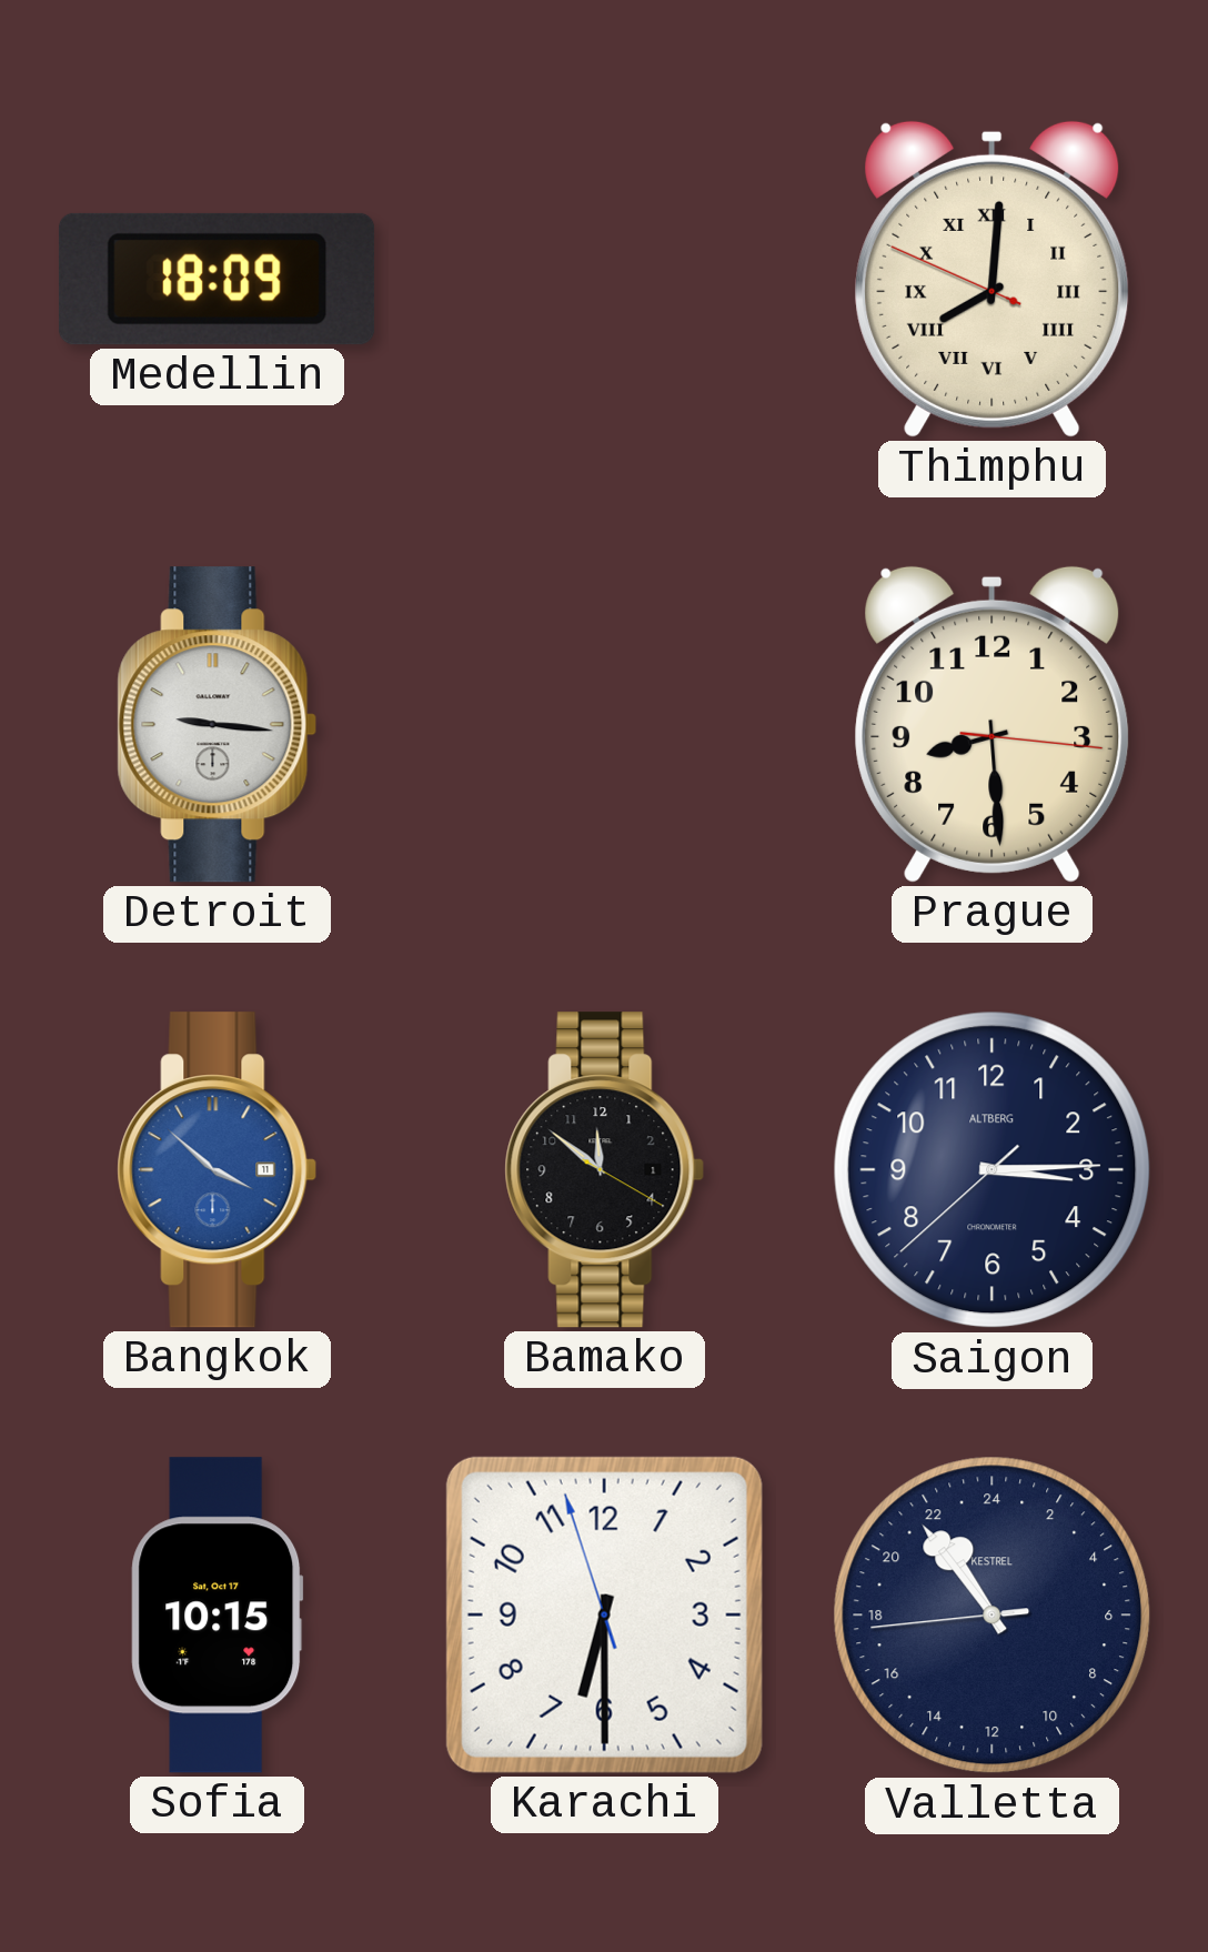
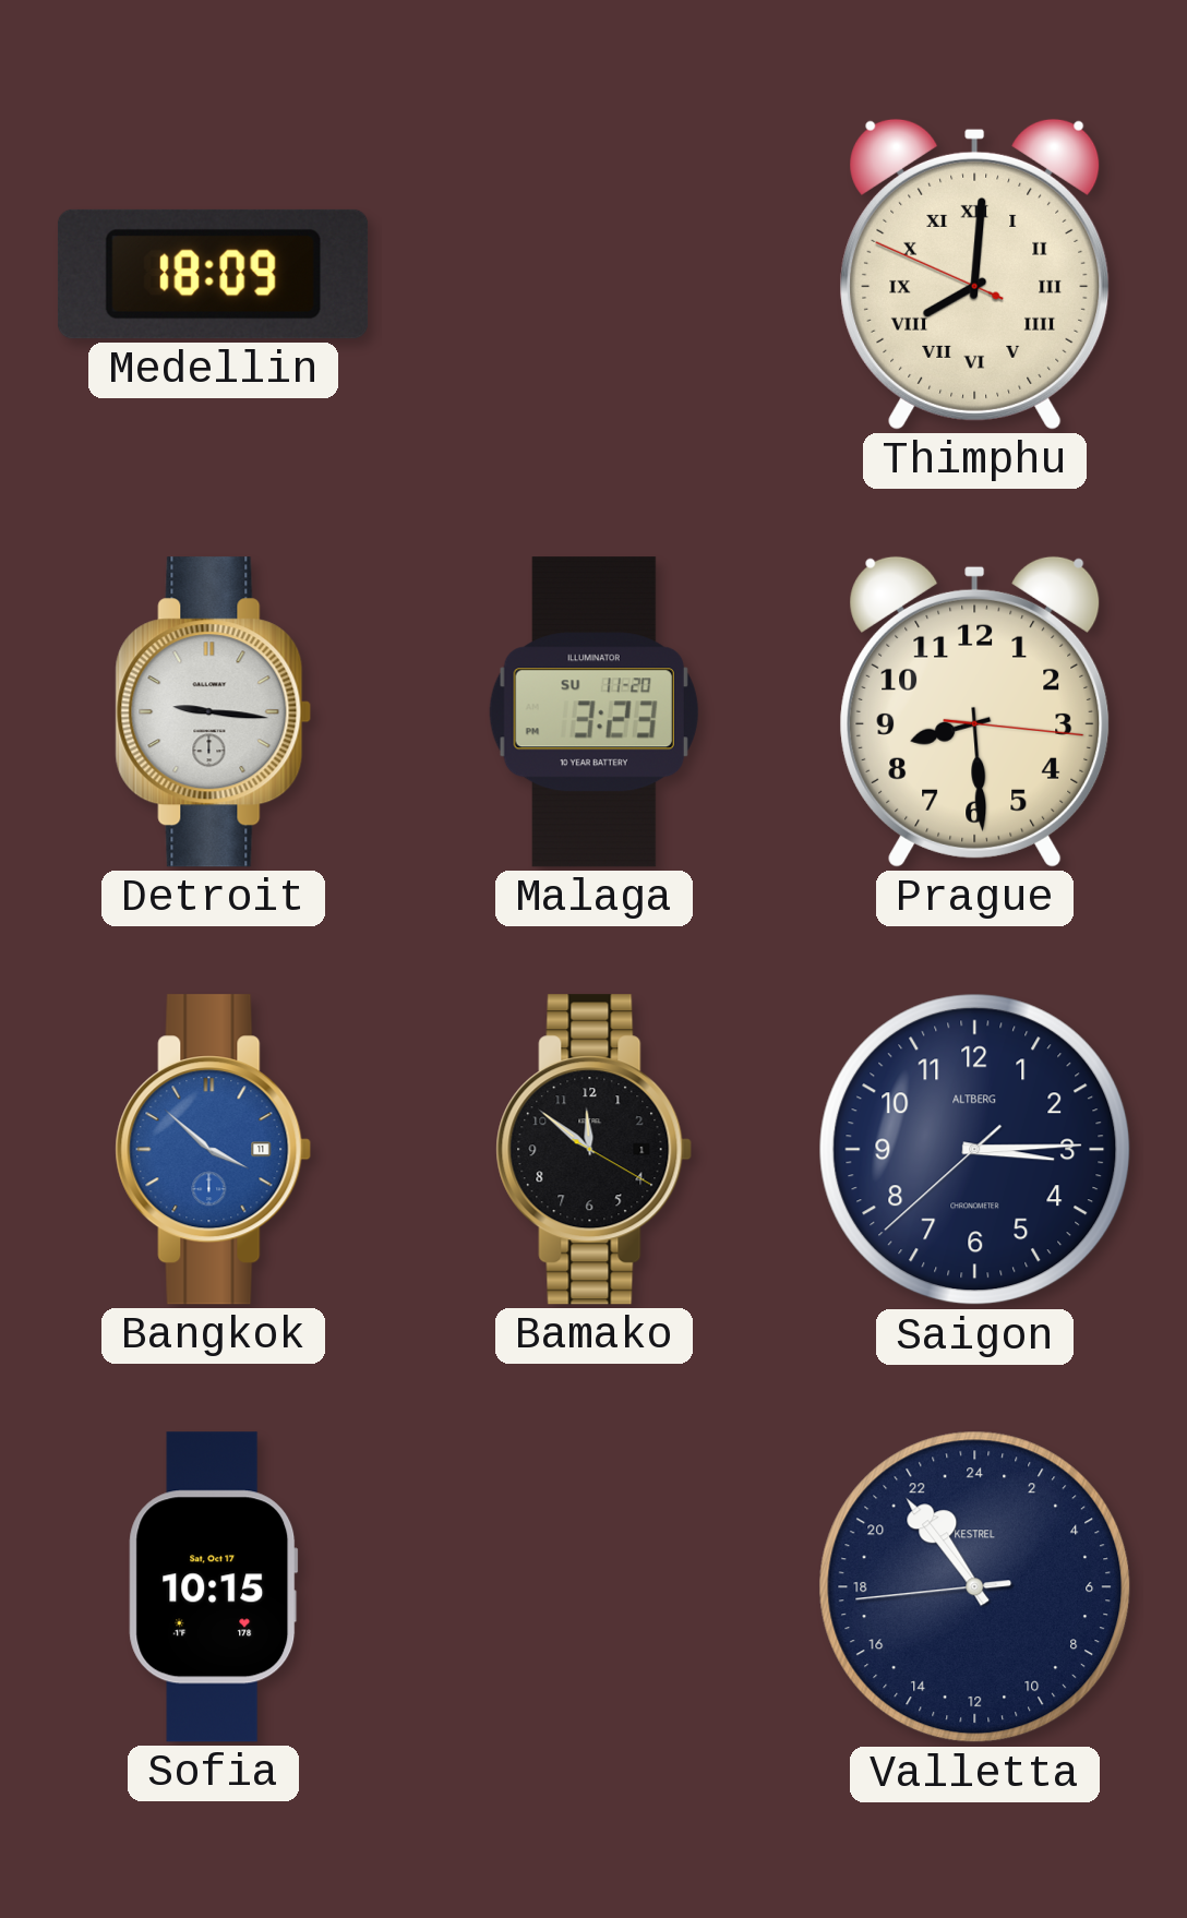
Malaga: none -> 3:23 (593, 712)
Karachi: 6:29 -> none (604, 1614)
